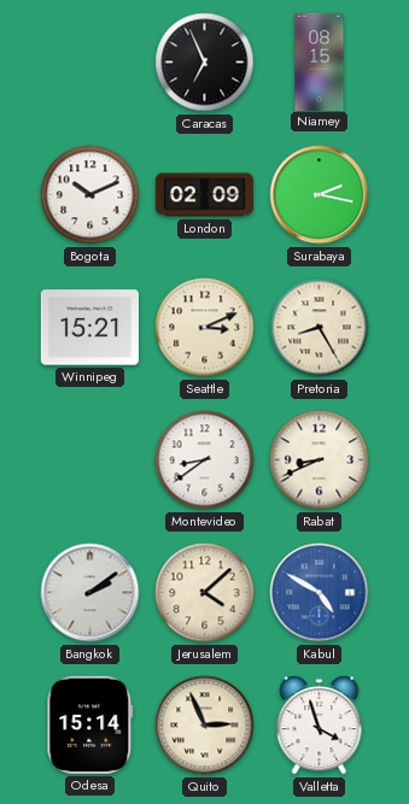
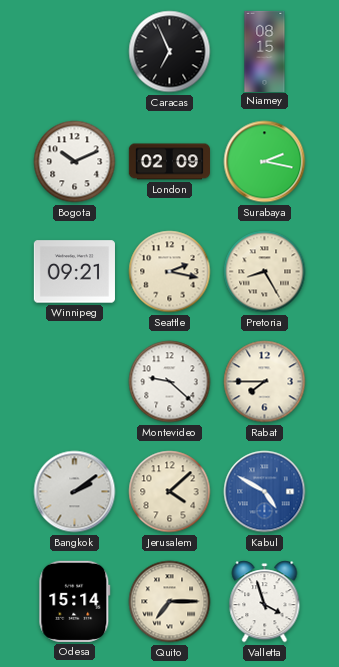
Winnipeg: 15:21 -> 09:21 (74, 272)
Seattle: 3:11 -> 2:17 (170, 272)
Montevideo: 8:39 -> 9:22 (170, 382)
Rabat: 8:41 -> 7:45 (265, 382)
Quito: 2:56 -> 7:15 (170, 602)
